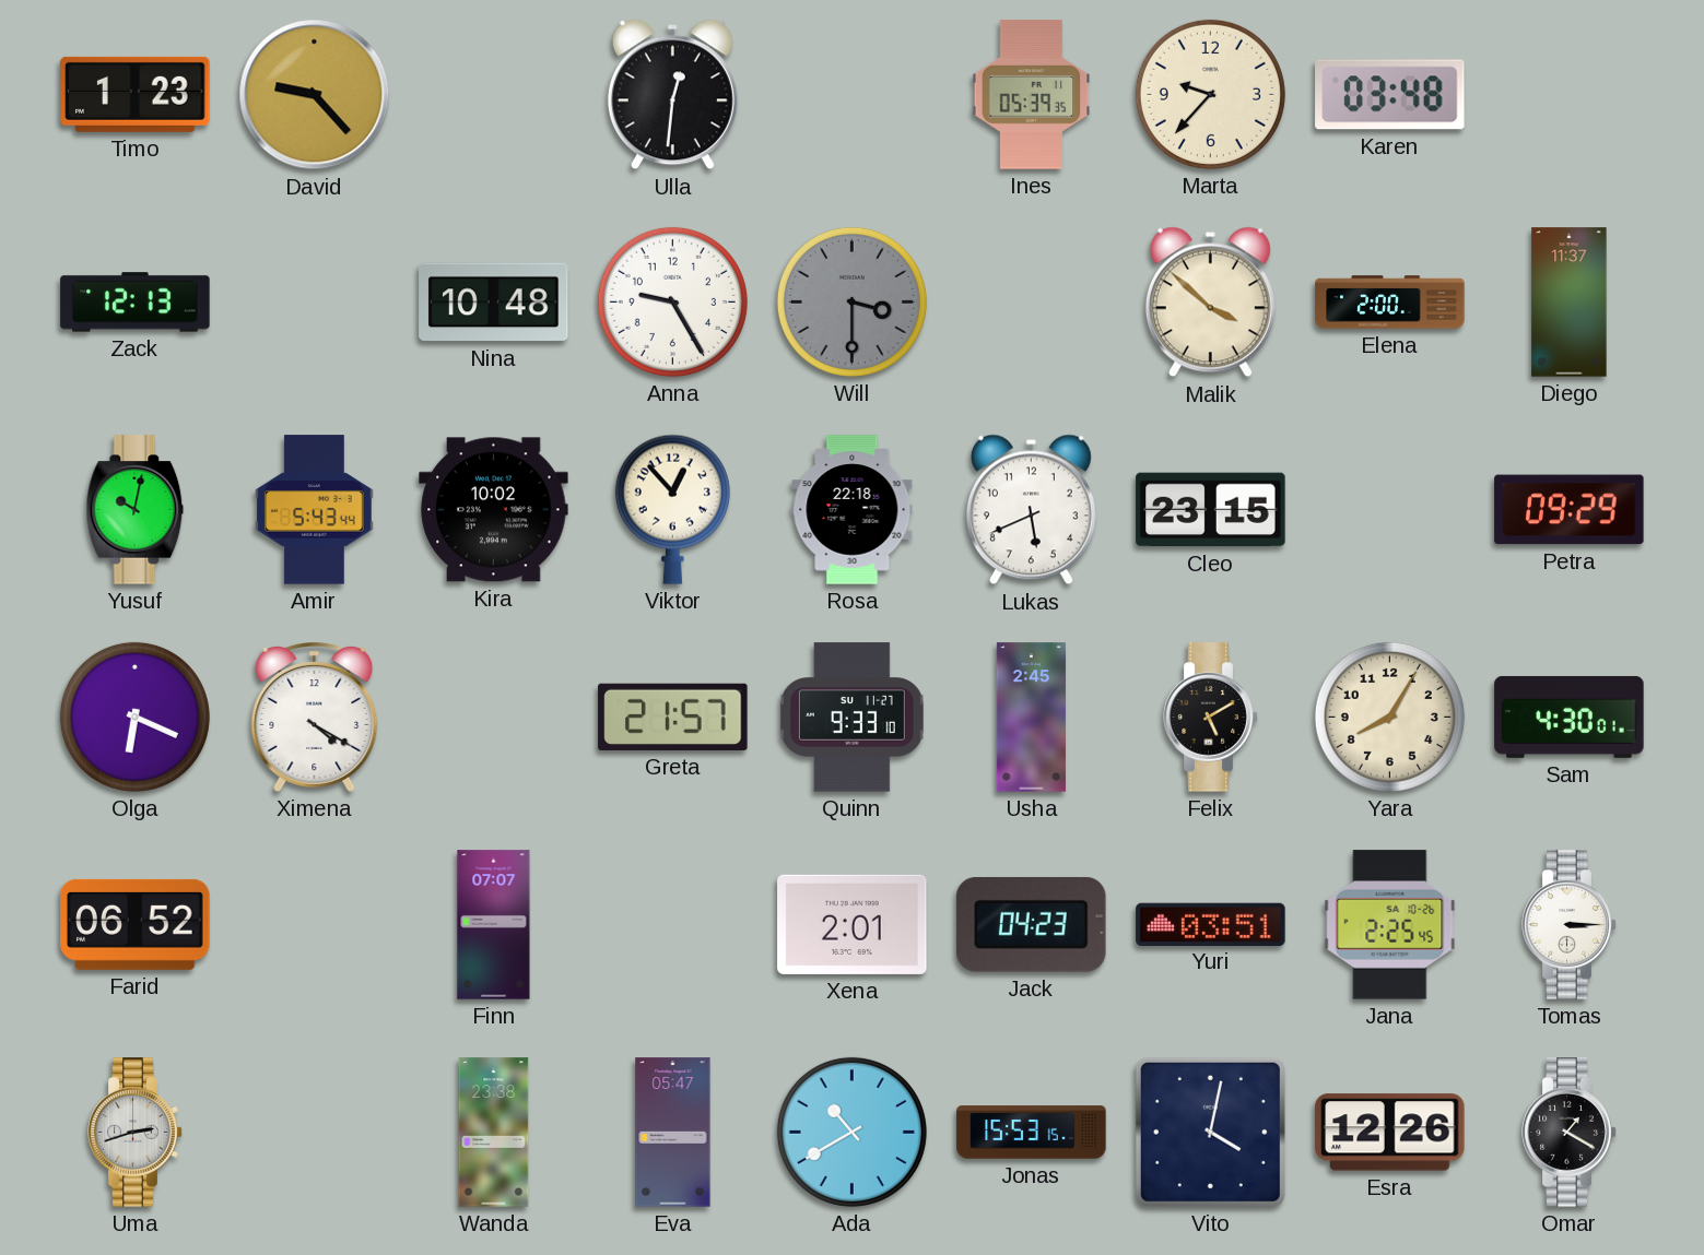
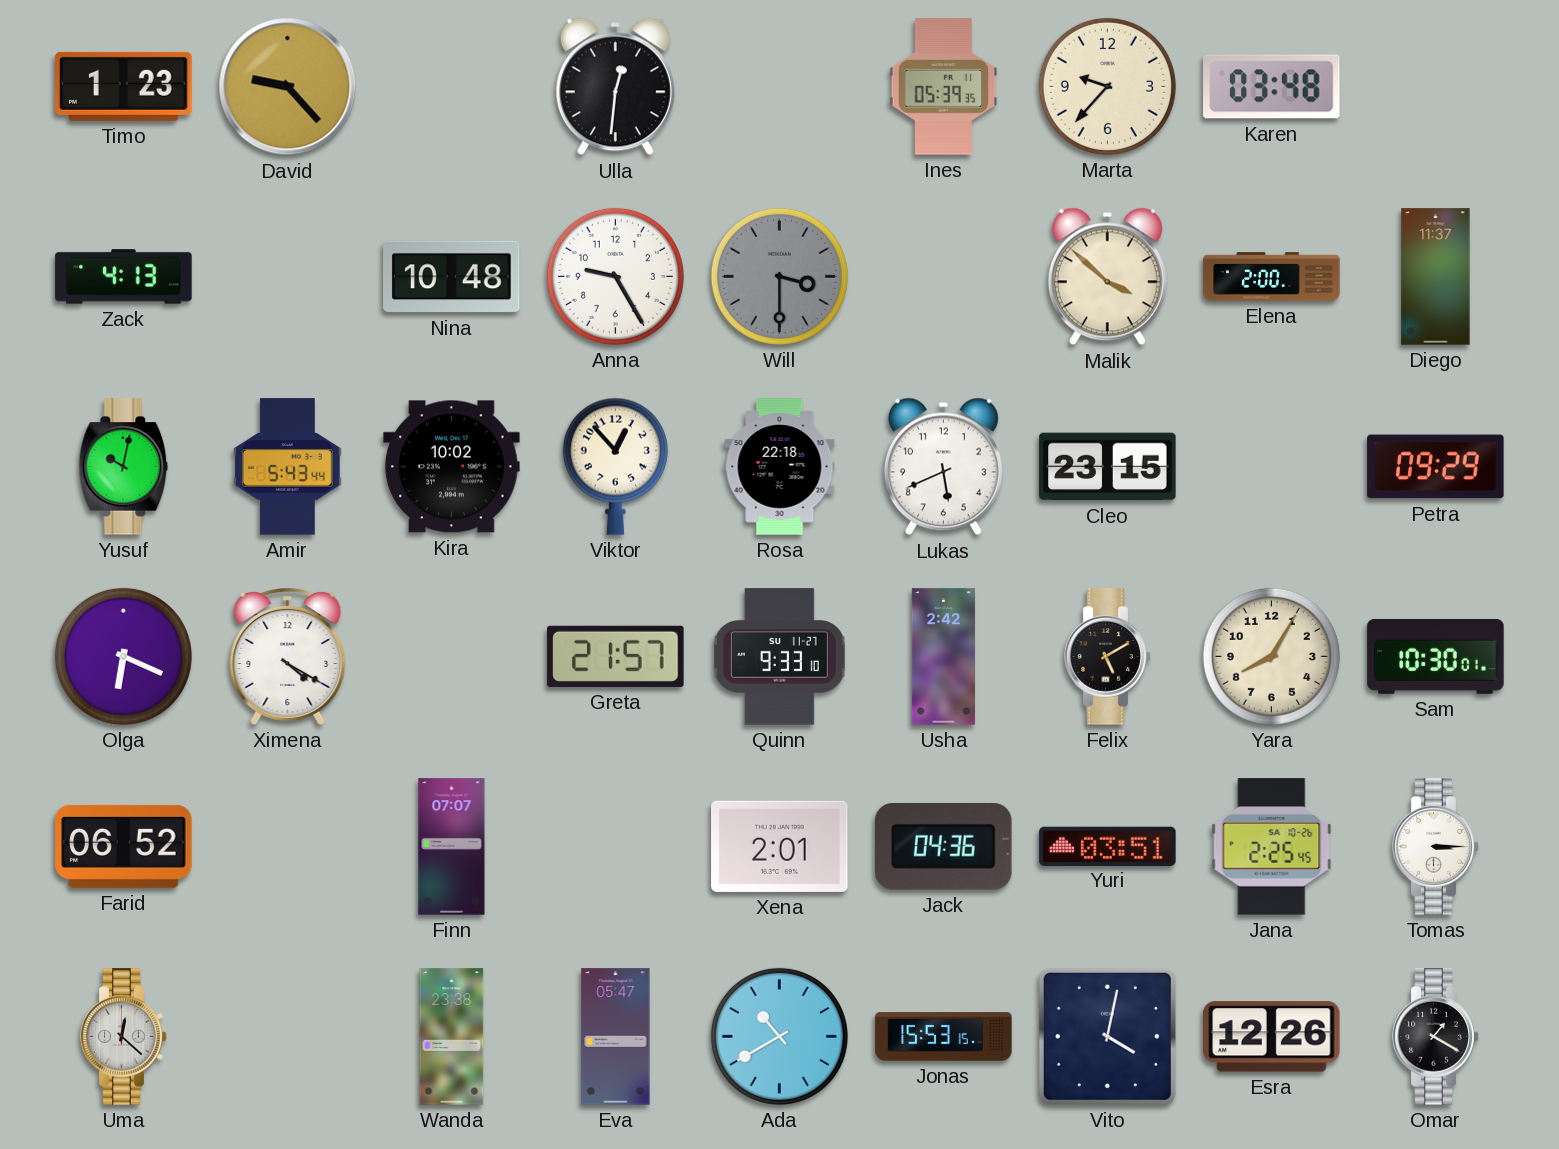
Zack: 12:13 -> 4:13 (124, 277)
Usha: 2:45 -> 2:42 (943, 657)
Sam: 4:30 -> 10:30 (1436, 656)
Jack: 04:23 -> 04:36 (944, 846)
Uma: 2:42 -> 12:22 (124, 1037)
